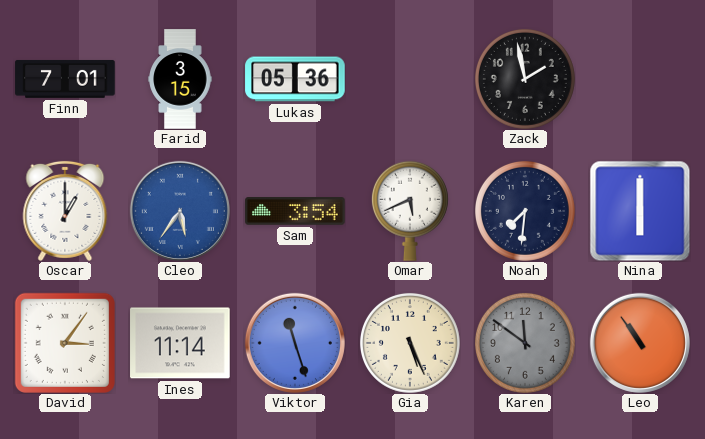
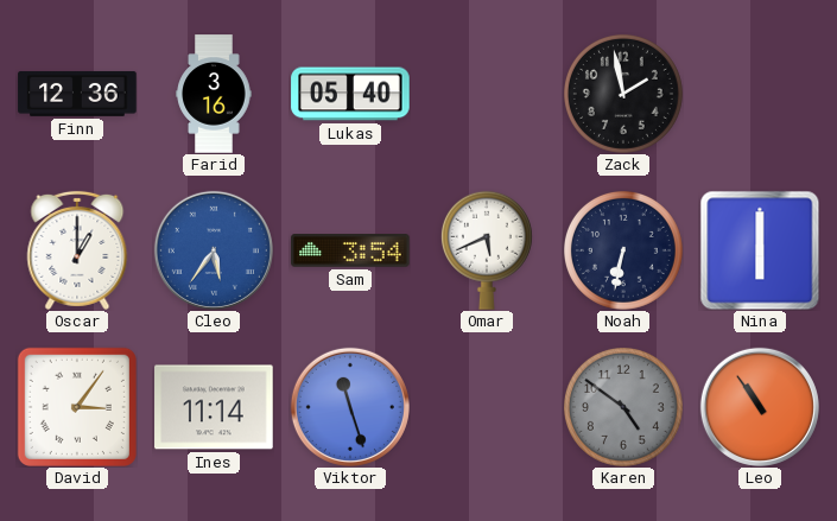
Finn: 7:01 -> 12:36 (77, 94)
Farid: 3:15 -> 3:16 (214, 94)
Lukas: 05:36 -> 05:40 (350, 94)
Noah: 7:31 -> 6:32 (623, 250)
Gia: 5:26 -> none (410, 343)
Karen: 11:51 -> 4:51 (623, 407)
